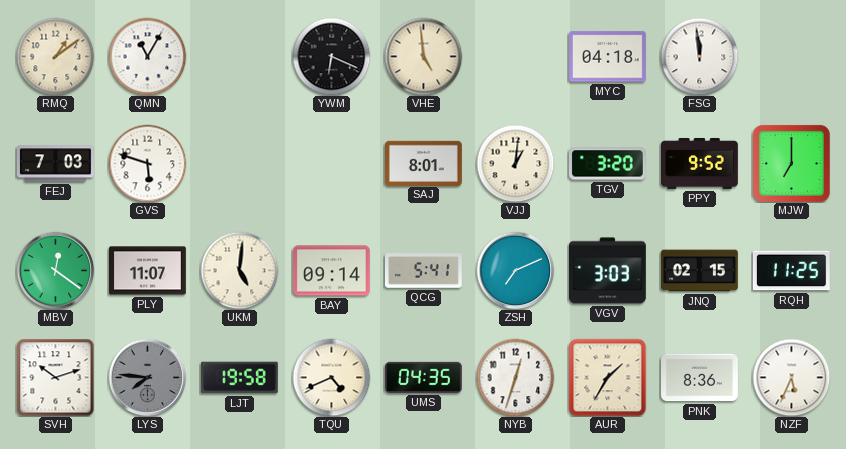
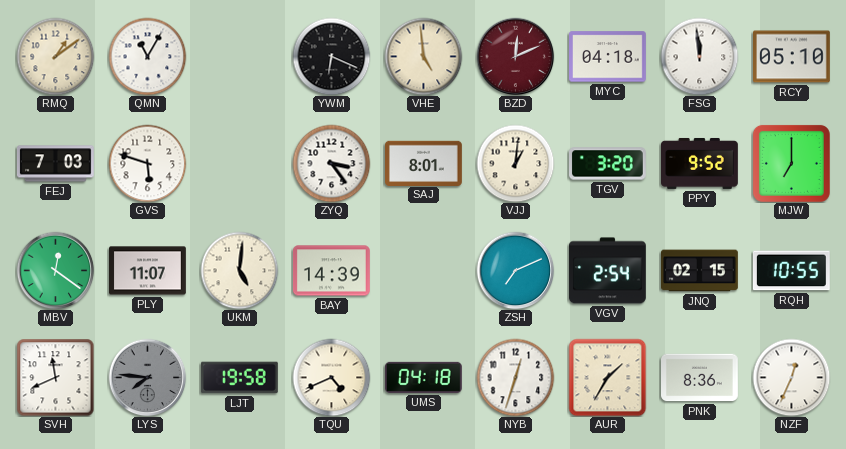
BZD: none -> 12:11 (515, 56)
RCY: none -> 05:10 (792, 57)
ZYQ: none -> 3:24 (331, 163)
BAY: 09:14 -> 14:39 (332, 271)
QCG: 5:41 -> none (424, 271)
VGV: 3:03 -> 2:54 (608, 271)
RQH: 11:25 -> 10:55 (791, 271)
SVH: 10:12 -> 11:41 (55, 377)
UMS: 04:35 -> 04:18 (423, 377)
NZF: 5:34 -> 12:34 (791, 377)
